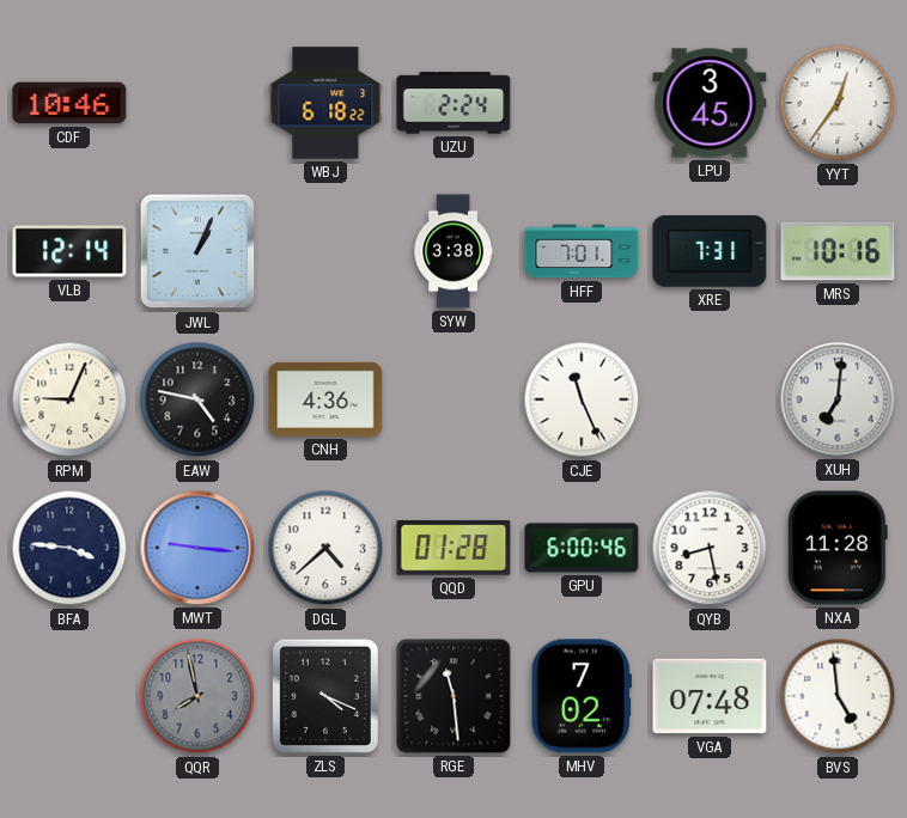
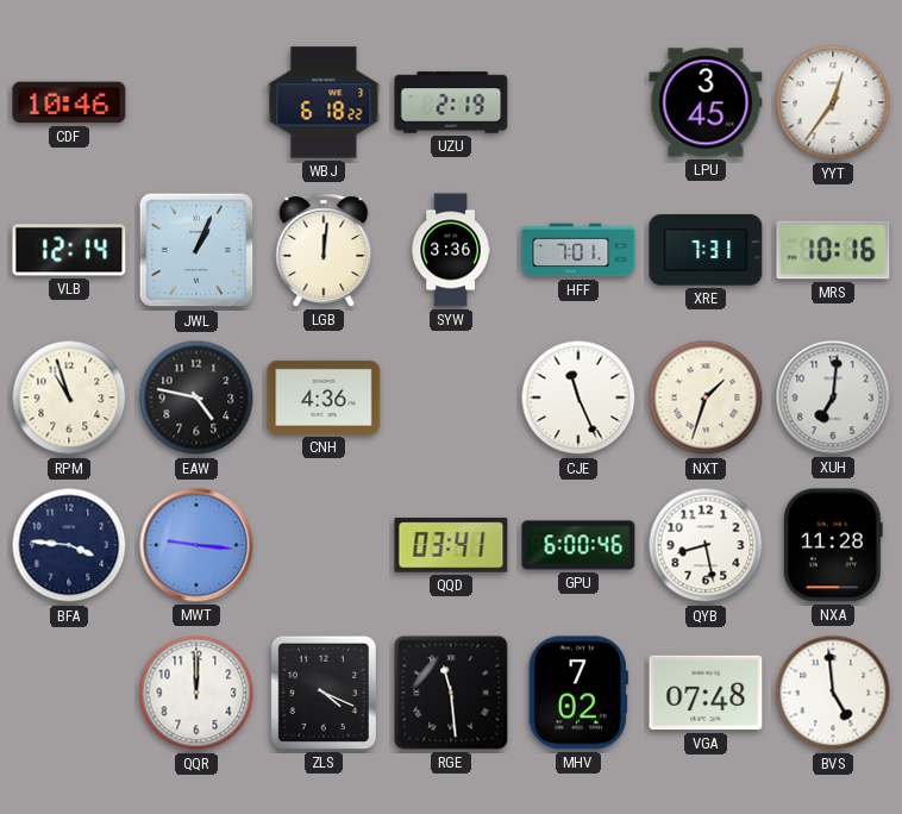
UZU: 2:24 -> 2:19 (451, 102)
LGB: none -> 12:01 (324, 250)
SYW: 3:38 -> 3:36 (451, 250)
RPM: 9:04 -> 10:57 (69, 397)
NXT: none -> 1:33 (706, 397)
DGL: 4:38 -> none (325, 548)
QQD: 01:28 -> 03:41 (451, 545)
QQR: 7:58 -> 12:00 (196, 693)
QQR dial: grey -> white (196, 693)
